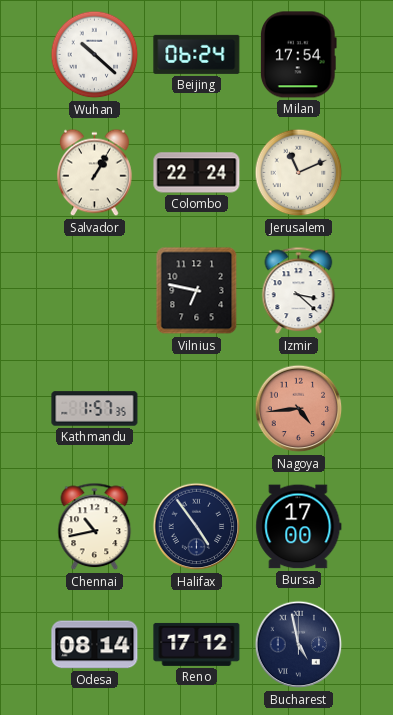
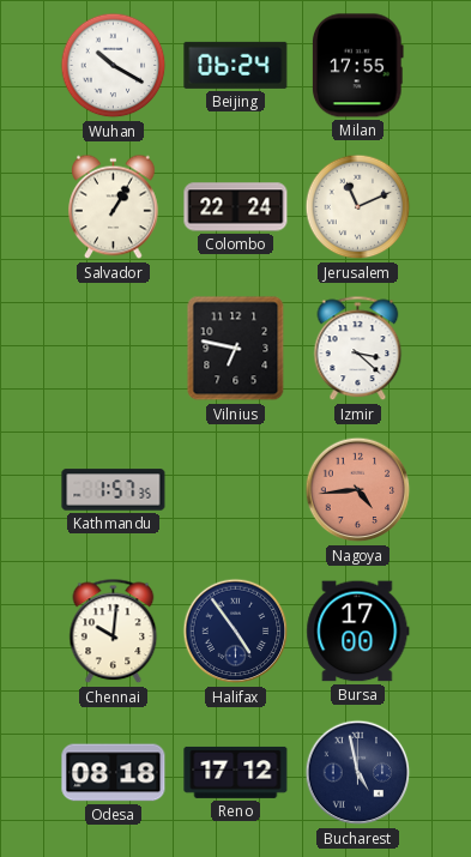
Wuhan: 10:22 -> 10:20 (114, 66)
Milan: 17:54 -> 17:55 (357, 66)
Chennai: 10:43 -> 10:01 (114, 632)
Odesa: 08:14 -> 08:18 (114, 773)
